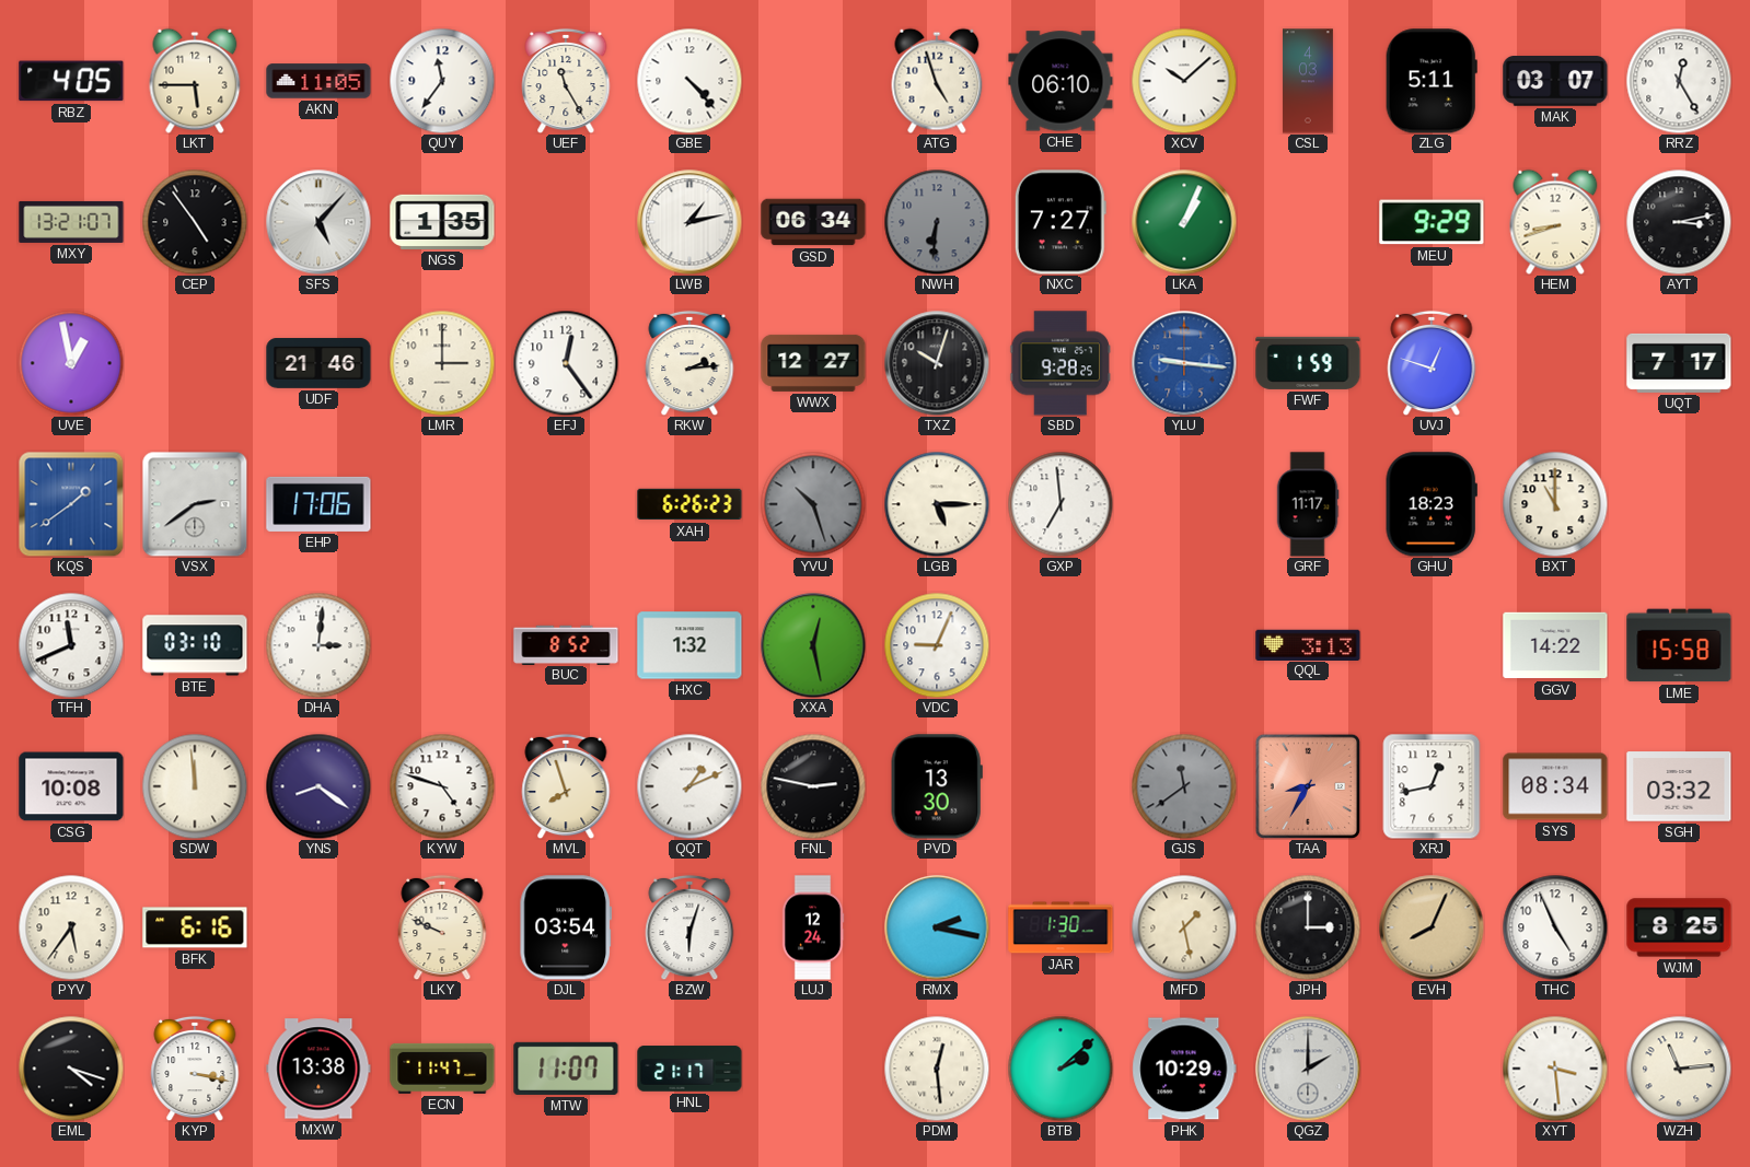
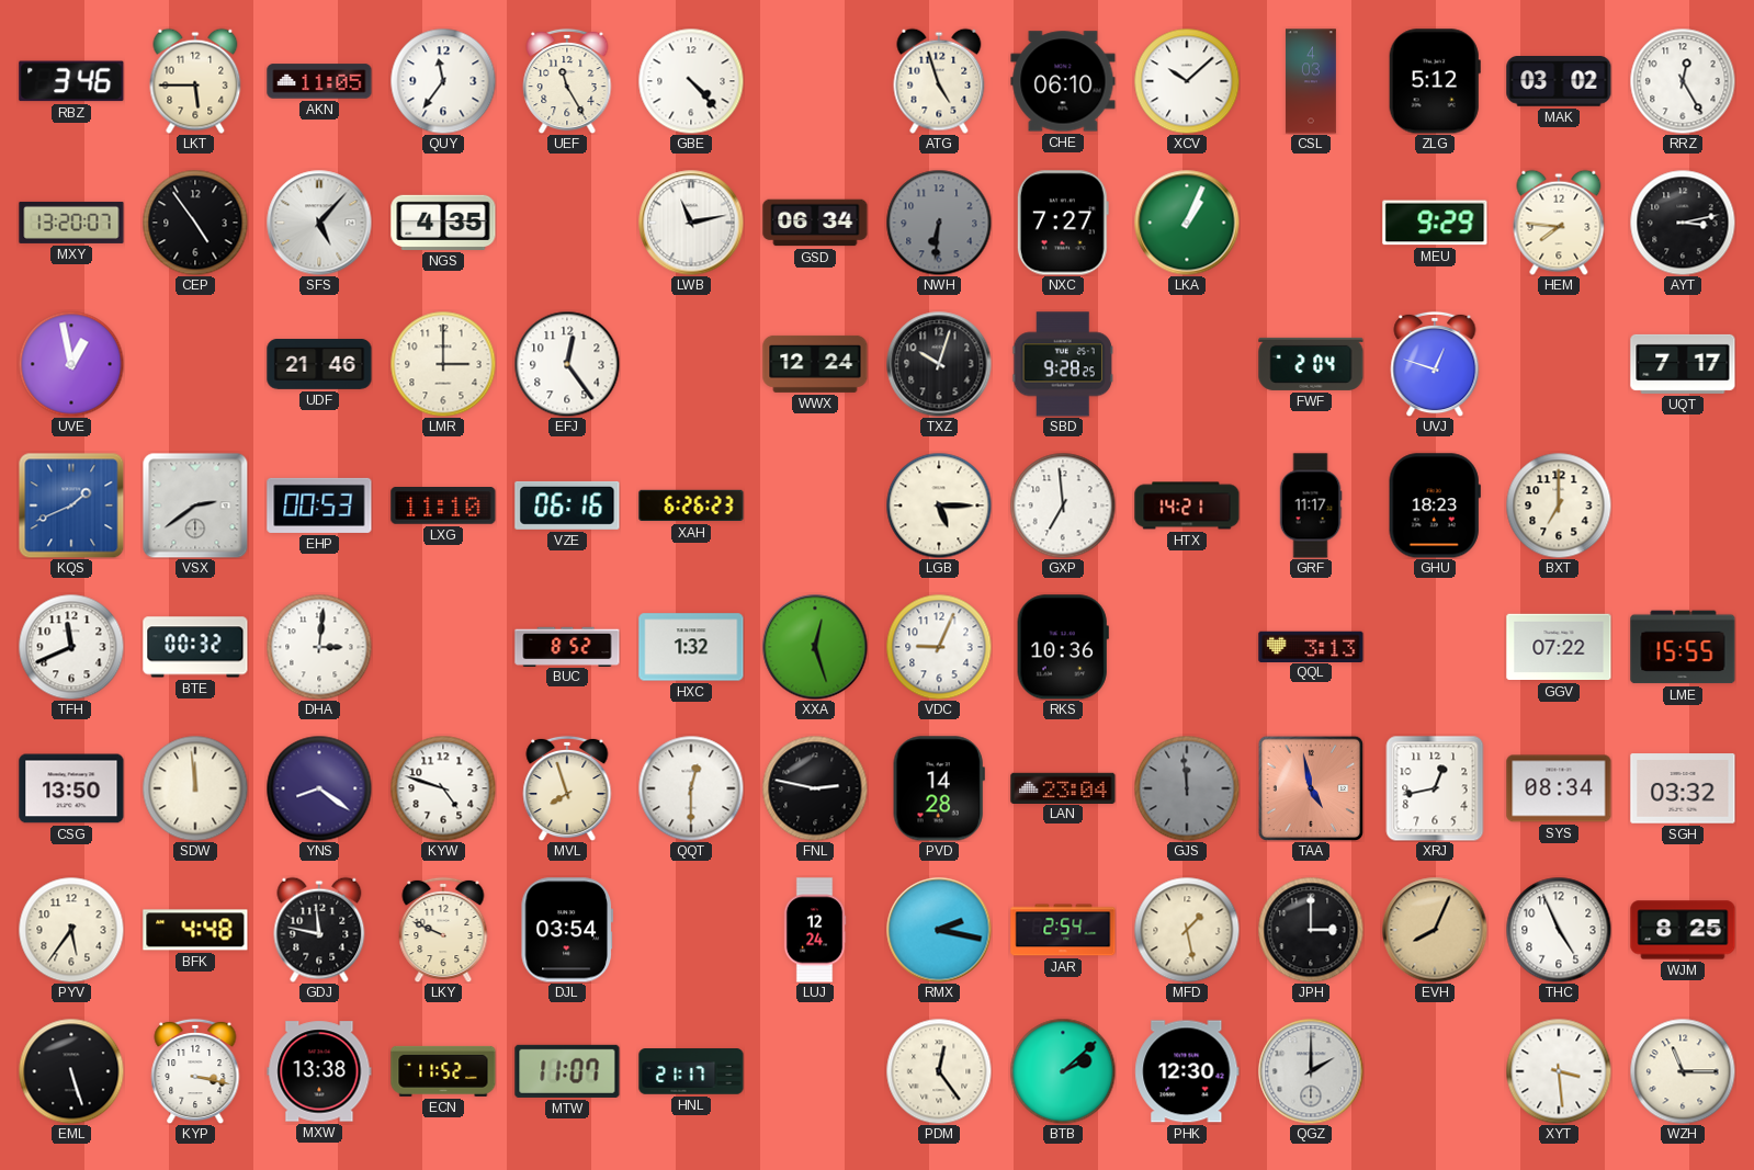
RBZ: 4:05 -> 3:46 (71, 81)
ZLG: 5:11 -> 5:12 (1435, 81)
MAK: 03:07 -> 03:02 (1559, 82)
MXY: 13:21 -> 13:20 (71, 223)
NGS: 1:35 -> 4:35 (443, 223)
LWB: 1:13 -> 11:13 (691, 223)
HEM: 8:42 -> 7:46 (1559, 223)
RKW: 2:14 -> none (689, 363)
WWX: 12:27 -> 12:24 (815, 364)
YLU: 9:16 -> none (1184, 363)
FWF: 1:59 -> 2:04 (1311, 364)
KQS: 1:39 -> 1:41 (71, 506)
EHP: 17:06 -> 00:53 (319, 506)
LXG: none -> 11:10 (443, 506)
VZE: none -> 06:16 (567, 506)
YVU: 10:27 -> none (813, 504)
HTX: none -> 14:21 (1187, 506)
BXT: 11:00 -> 7:00 (1559, 506)
BTE: 03:10 -> 00:32 (195, 647)
XXA: 12:28 -> 12:27 (815, 647)
RKS: none -> 10:36 (1063, 647)
GGV: 14:22 -> 07:22 (1559, 647)
LME: 15:58 -> 15:55 (1683, 647)
CSG: 10:08 -> 13:50 (71, 788)
QQT: 1:11 -> 12:30 (691, 788)
PVD: 13:30 -> 14:28 (939, 788)
LAN: none -> 23:04 (1063, 787)
GJS: 11:39 -> 11:59 (1187, 788)
TAA: 8:35 -> 4:58 (1310, 787)
BFK: 6:16 -> 4:48 (195, 930)
GDJ: none -> 11:47 (319, 930)
BZW: 6:03 -> none (689, 927)
JAR: 1:30 -> 2:54 (1063, 930)
EML: 4:18 -> 5:27 (71, 1071)
ECN: 11:47 -> 11:52 (443, 1071)
PDM: 12:29 -> 12:24 (939, 1071)
PHK: 10:29 -> 12:30 (1187, 1071)
WZH: 11:14 -> 11:15 (1683, 1071)
